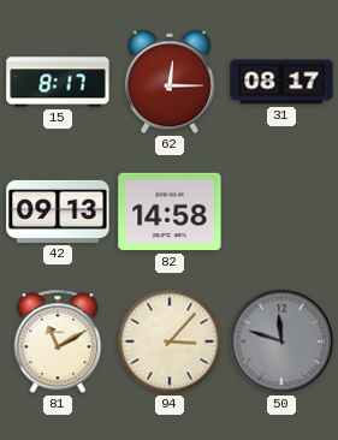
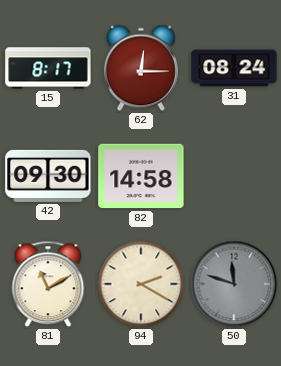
31: 08:17 -> 08:24 (234, 68)
42: 09:13 -> 09:30 (48, 176)
94: 3:07 -> 2:20 (141, 284)
